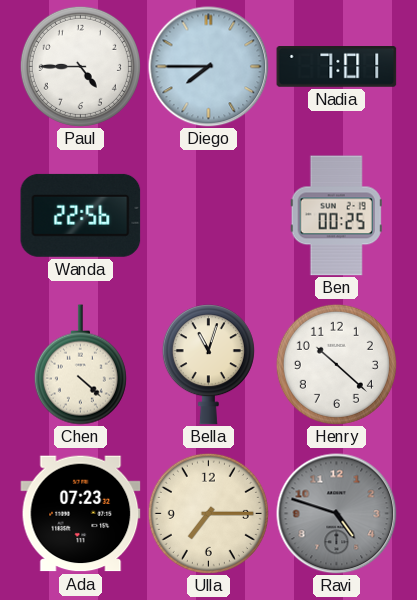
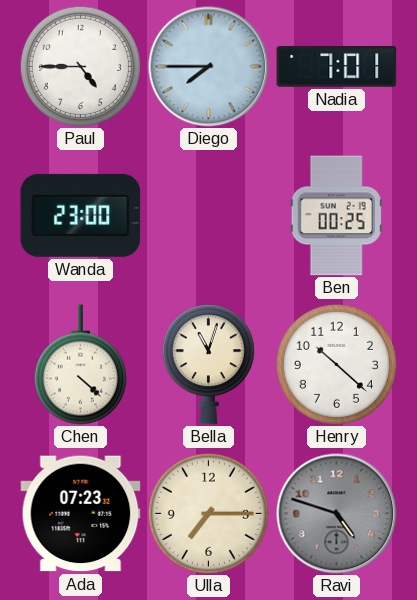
Wanda: 22:56 -> 23:00 (81, 215)
